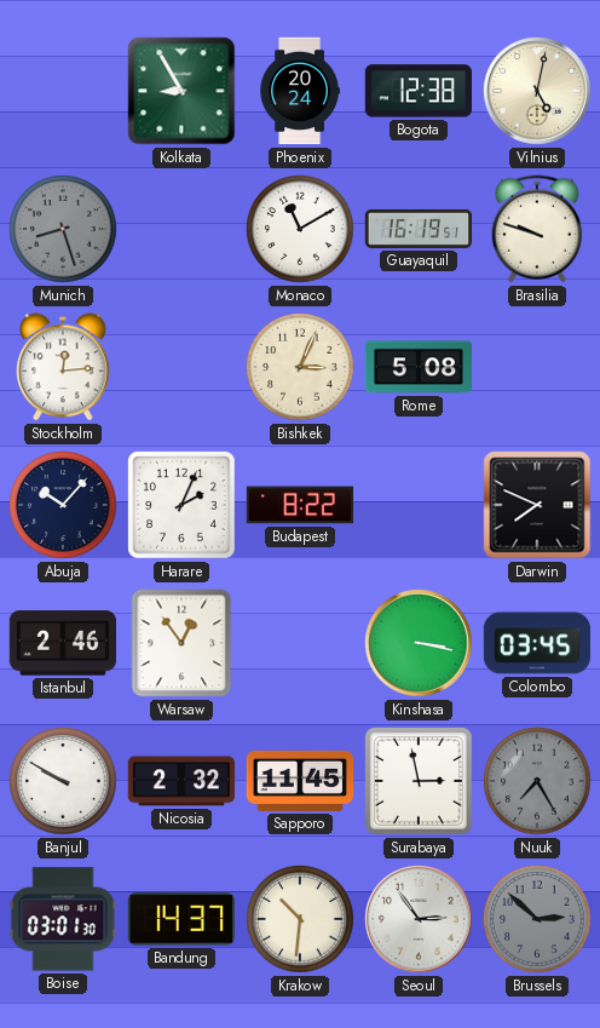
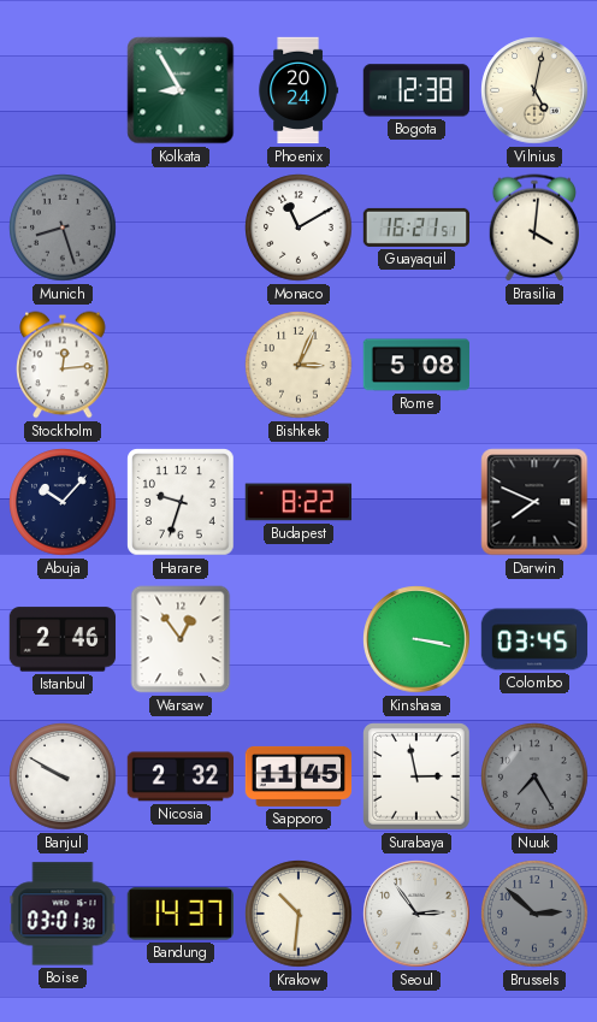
Guayaquil: 16:19 -> 16:21 (416, 228)
Brasilia: 9:48 -> 4:01 (533, 228)
Harare: 2:04 -> 9:33 (181, 502)
